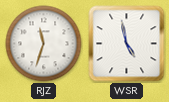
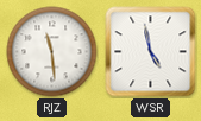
RJZ: 11:33 -> 11:29 (52, 52)
